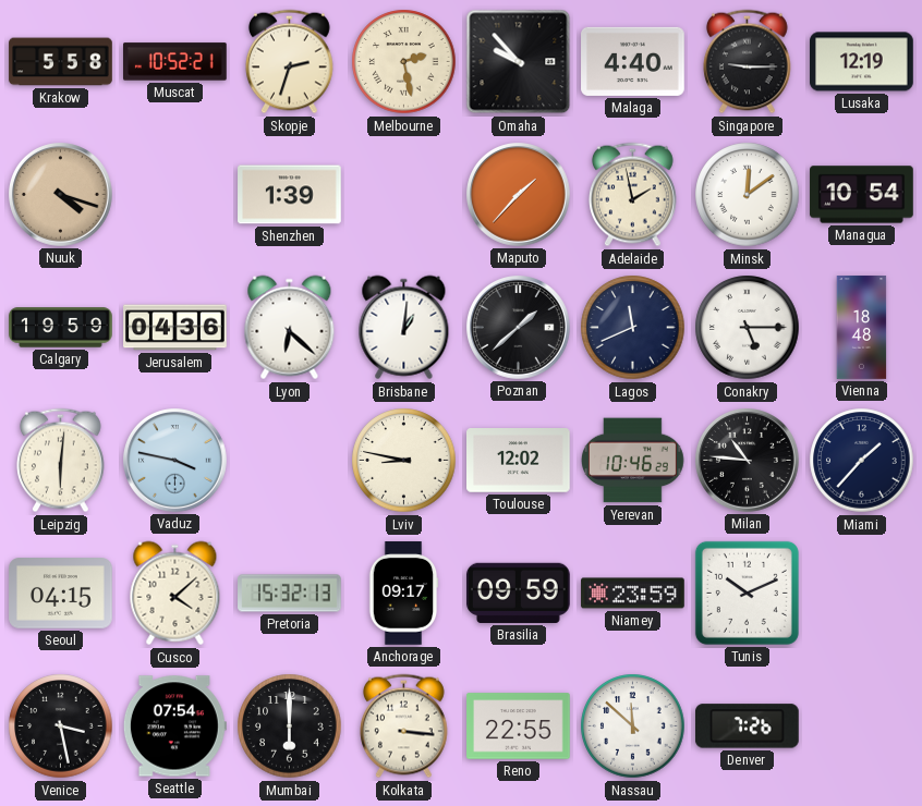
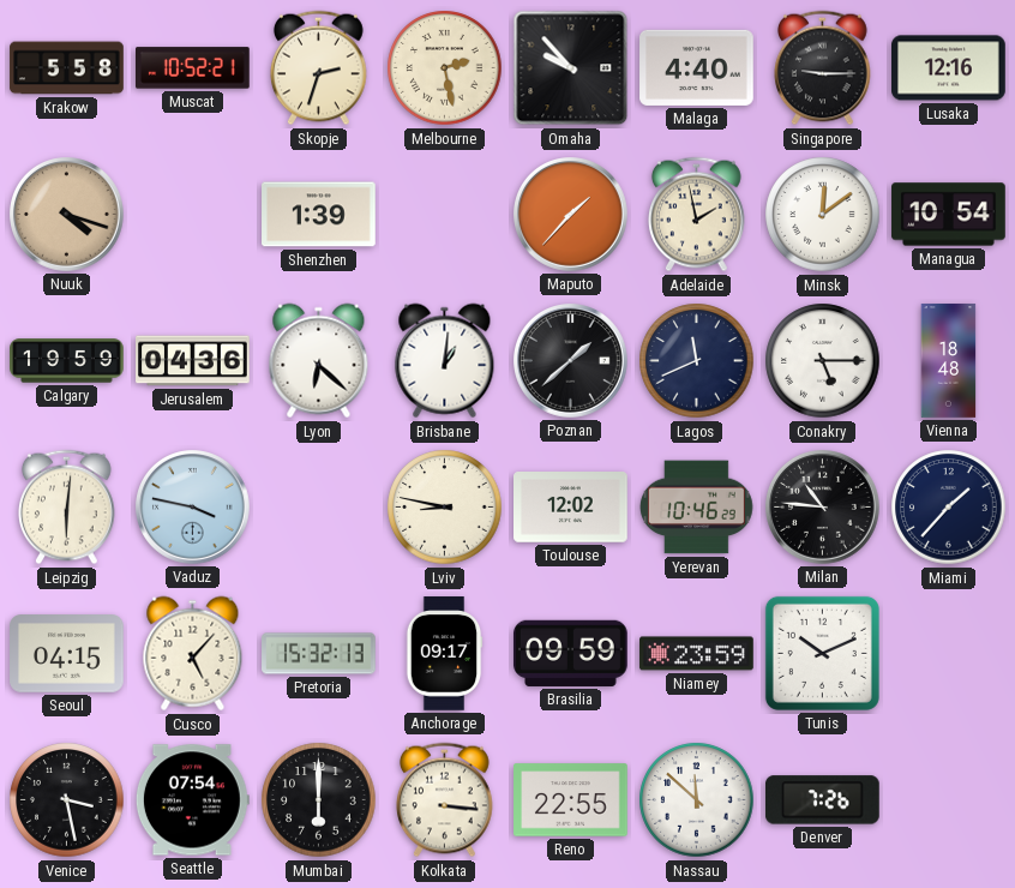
Lusaka: 12:19 -> 12:16 (949, 68)
Cusco: 4:08 -> 5:07 (193, 654)
